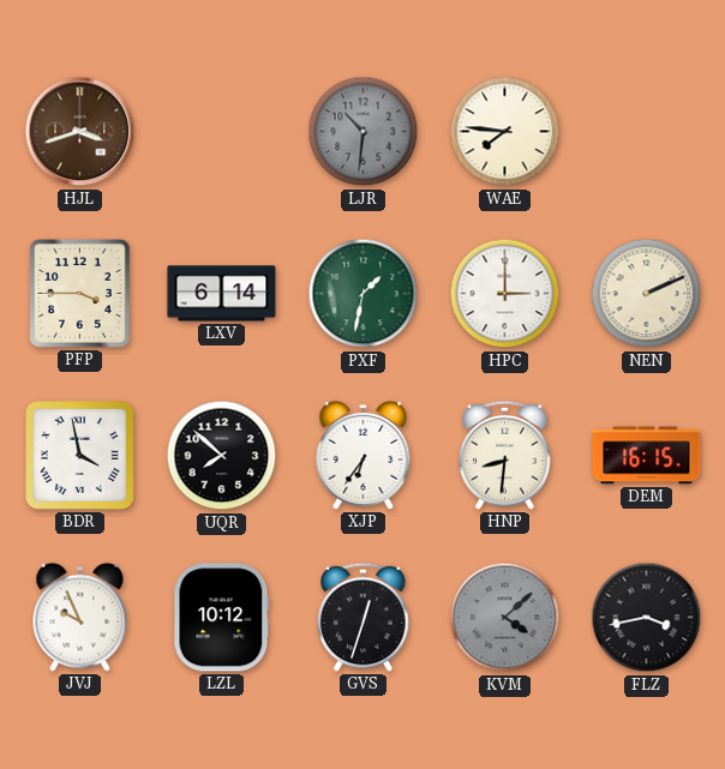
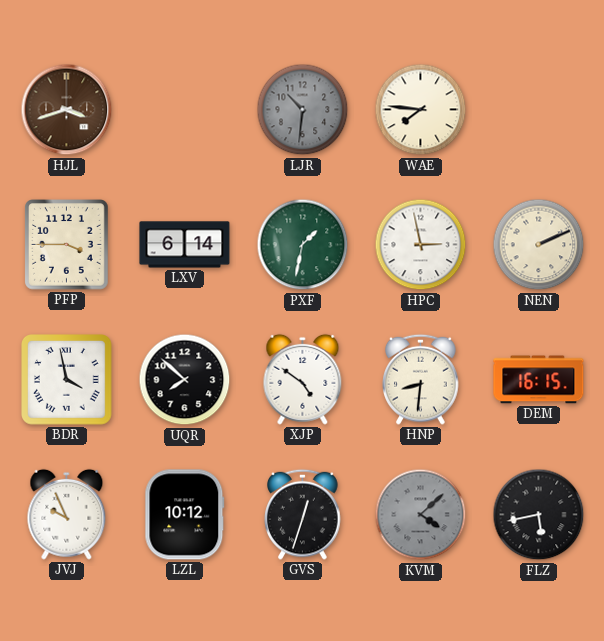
HPC: 3:00 -> 2:58 (421, 245)
XJP: 6:36 -> 4:51 (303, 379)
FLZ: 3:43 -> 5:43 (539, 515)
